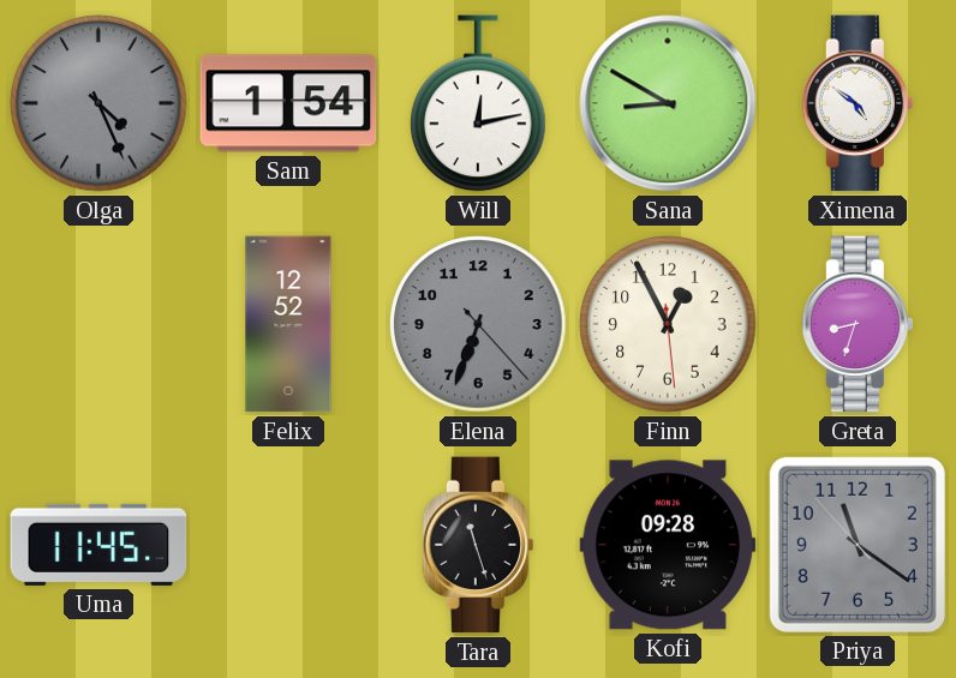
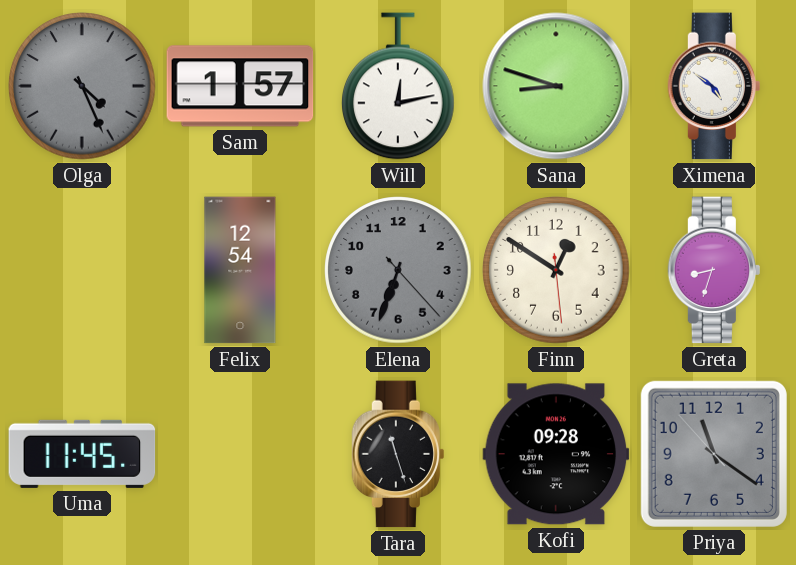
Sam: 1:54 -> 1:57 (240, 86)
Sana: 8:50 -> 8:48 (556, 86)
Felix: 12:52 -> 12:54 (240, 270)
Finn: 12:55 -> 12:50 (556, 270)
